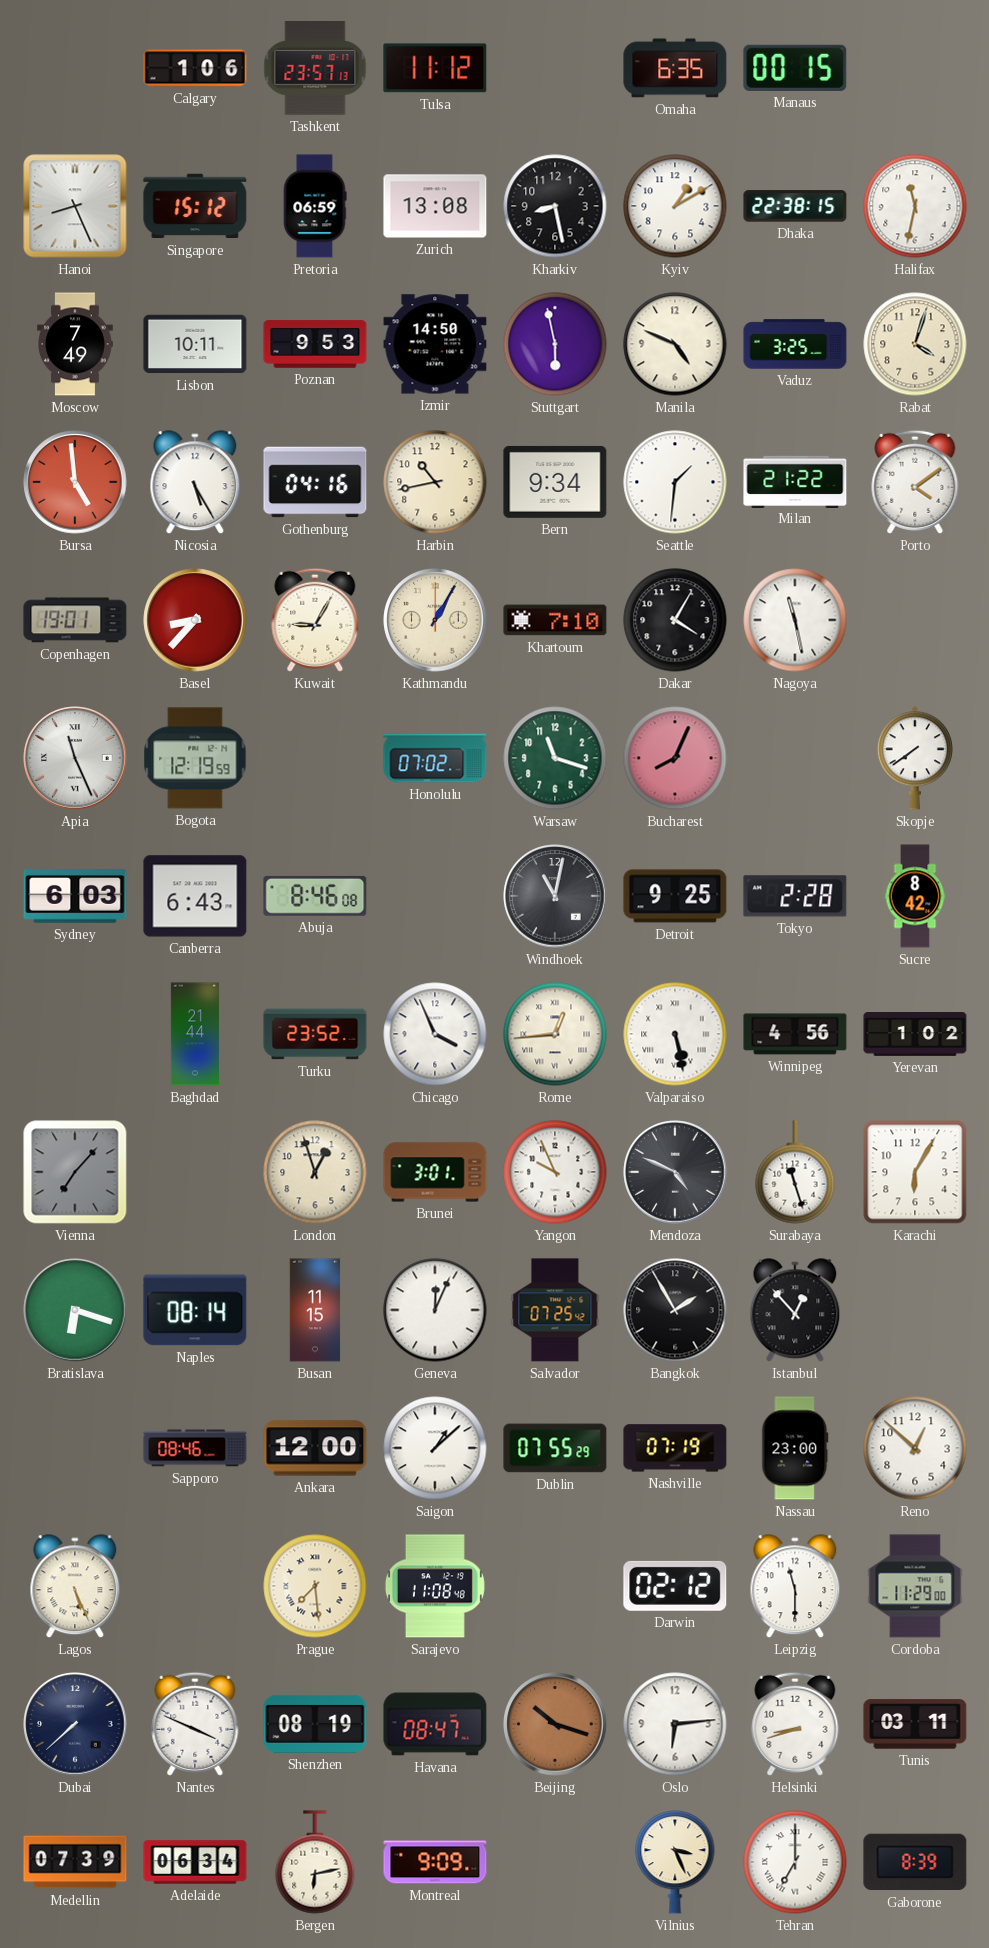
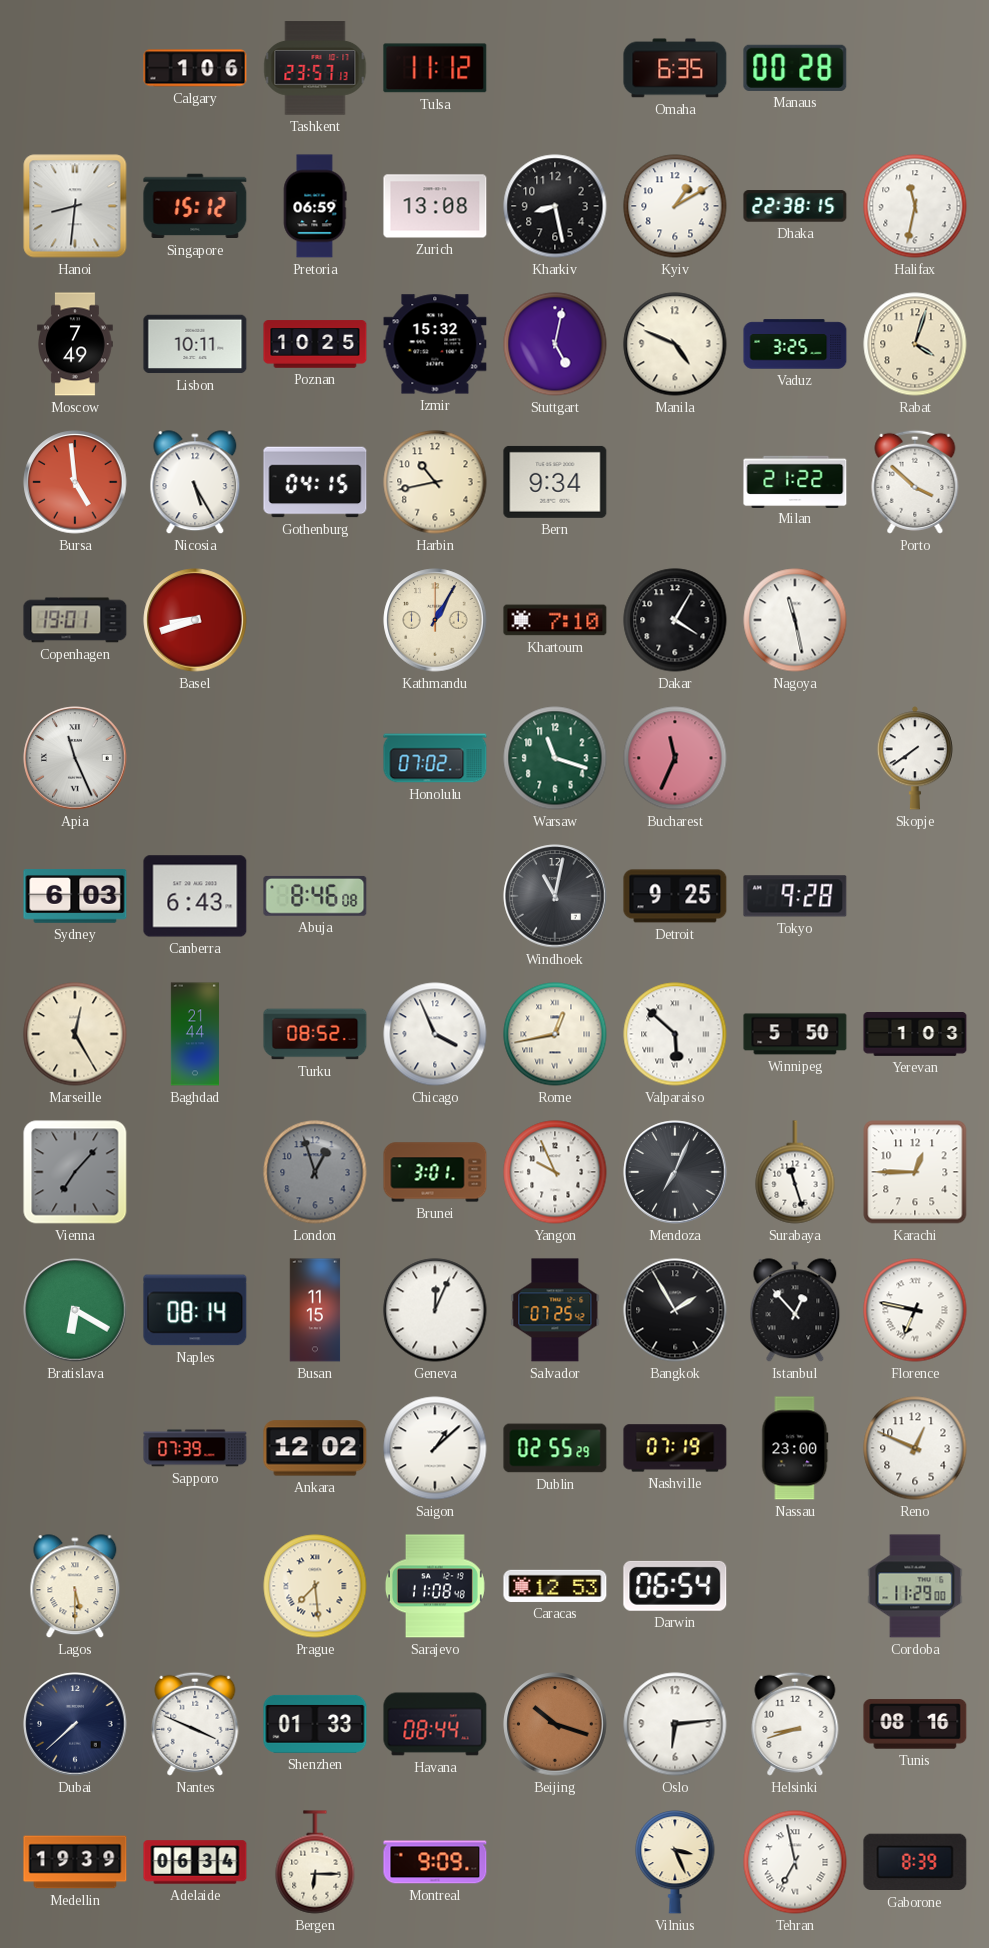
Manaus: 00:15 -> 00:28 (795, 68)
Hanoi: 8:26 -> 8:31 (75, 206)
Poznan: 9:53 -> 10:25 (315, 344)
Izmir: 14:50 -> 15:32 (435, 344)
Stuttgart: 5:58 -> 5:02 (555, 344)
Gothenburg: 04:16 -> 04:15 (315, 482)
Seattle: 1:31 -> none (675, 482)
Porto: 4:09 -> 3:52 (915, 482)
Basel: 8:37 -> 8:42 (195, 620)
Kuwait: 9:05 -> none (315, 620)
Bogota: 12:19 -> none (195, 758)
Bucharest: 8:04 -> 11:34 (675, 758)
Tokyo: 2:28 -> 9:28 (795, 896)
Sucre: 8:42 -> none (915, 896)
Marseille: none -> 12:25 (75, 1034)
Turku: 23:52 -> 08:52 (315, 1034)
Rome: 12:44 -> 12:43 (555, 1034)
Valparaiso: 5:28 -> 5:52 (675, 1034)
Winnipeg: 4:56 -> 5:50 (795, 1034)
Yerevan: 1:02 -> 1:03 (915, 1035)
London dial: cream -> grey (315, 1172)
Mendoza: 4:49 -> 7:04 (675, 1172)
Karachi: 6:05 -> 12:45 (915, 1172)
Bratislava: 6:18 -> 6:20 (75, 1310)
Florence: none -> 6:47 (915, 1310)
Sapporo: 08:46 -> 07:39 (195, 1448)
Ankara: 12:00 -> 12:02 (315, 1448)
Dublin: 07:55 -> 02:55 (555, 1448)
Reno: 12:52 -> 12:49 (915, 1448)
Lagos: 5:26 -> 5:30 (75, 1587)
Caracas: none -> 12:53 (555, 1586)
Darwin: 02:12 -> 06:54 (675, 1586)
Leipzig: 11:30 -> none (795, 1587)
Shenzhen: 08:19 -> 01:33 (315, 1724)
Havana: 08:47 -> 08:44 (435, 1724)
Tunis: 03:11 -> 08:16 (915, 1724)
Medellin: 07:39 -> 19:39 (75, 1862)
Bergen: 6:13 -> 6:15 (315, 1862)
Tehran: 7:00 -> 6:58 (795, 1862)
